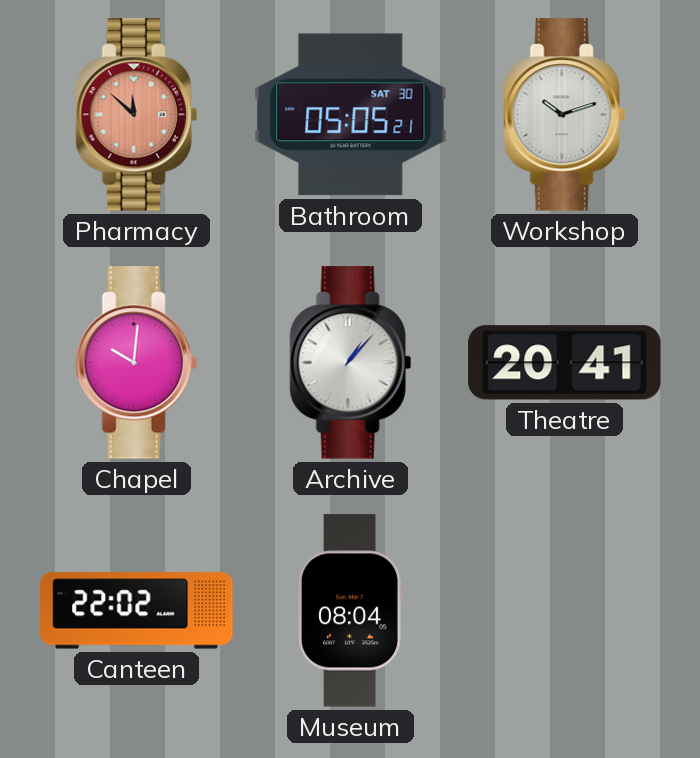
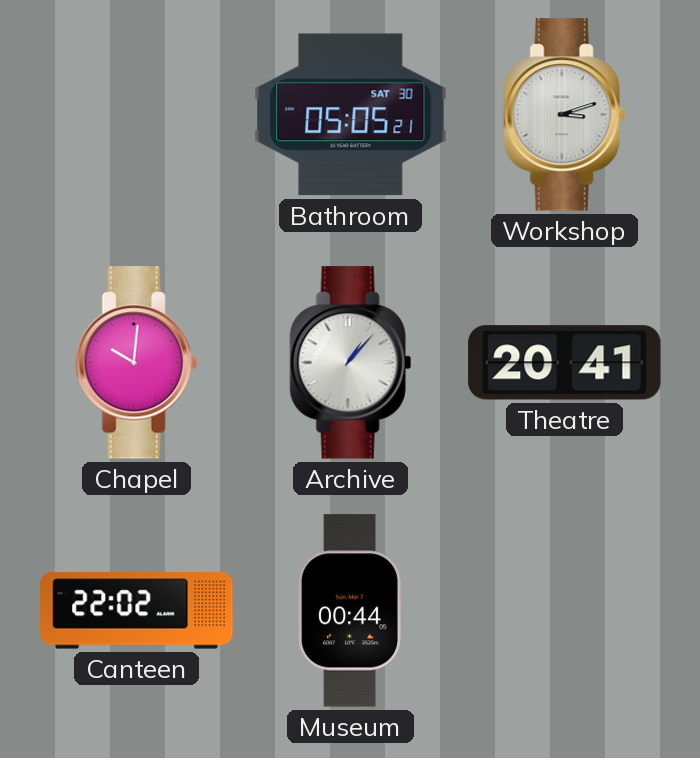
Pharmacy: 11:52 -> none (136, 115)
Workshop: 10:12 -> 3:12 (564, 115)
Museum: 08:04 -> 00:44 (350, 611)
